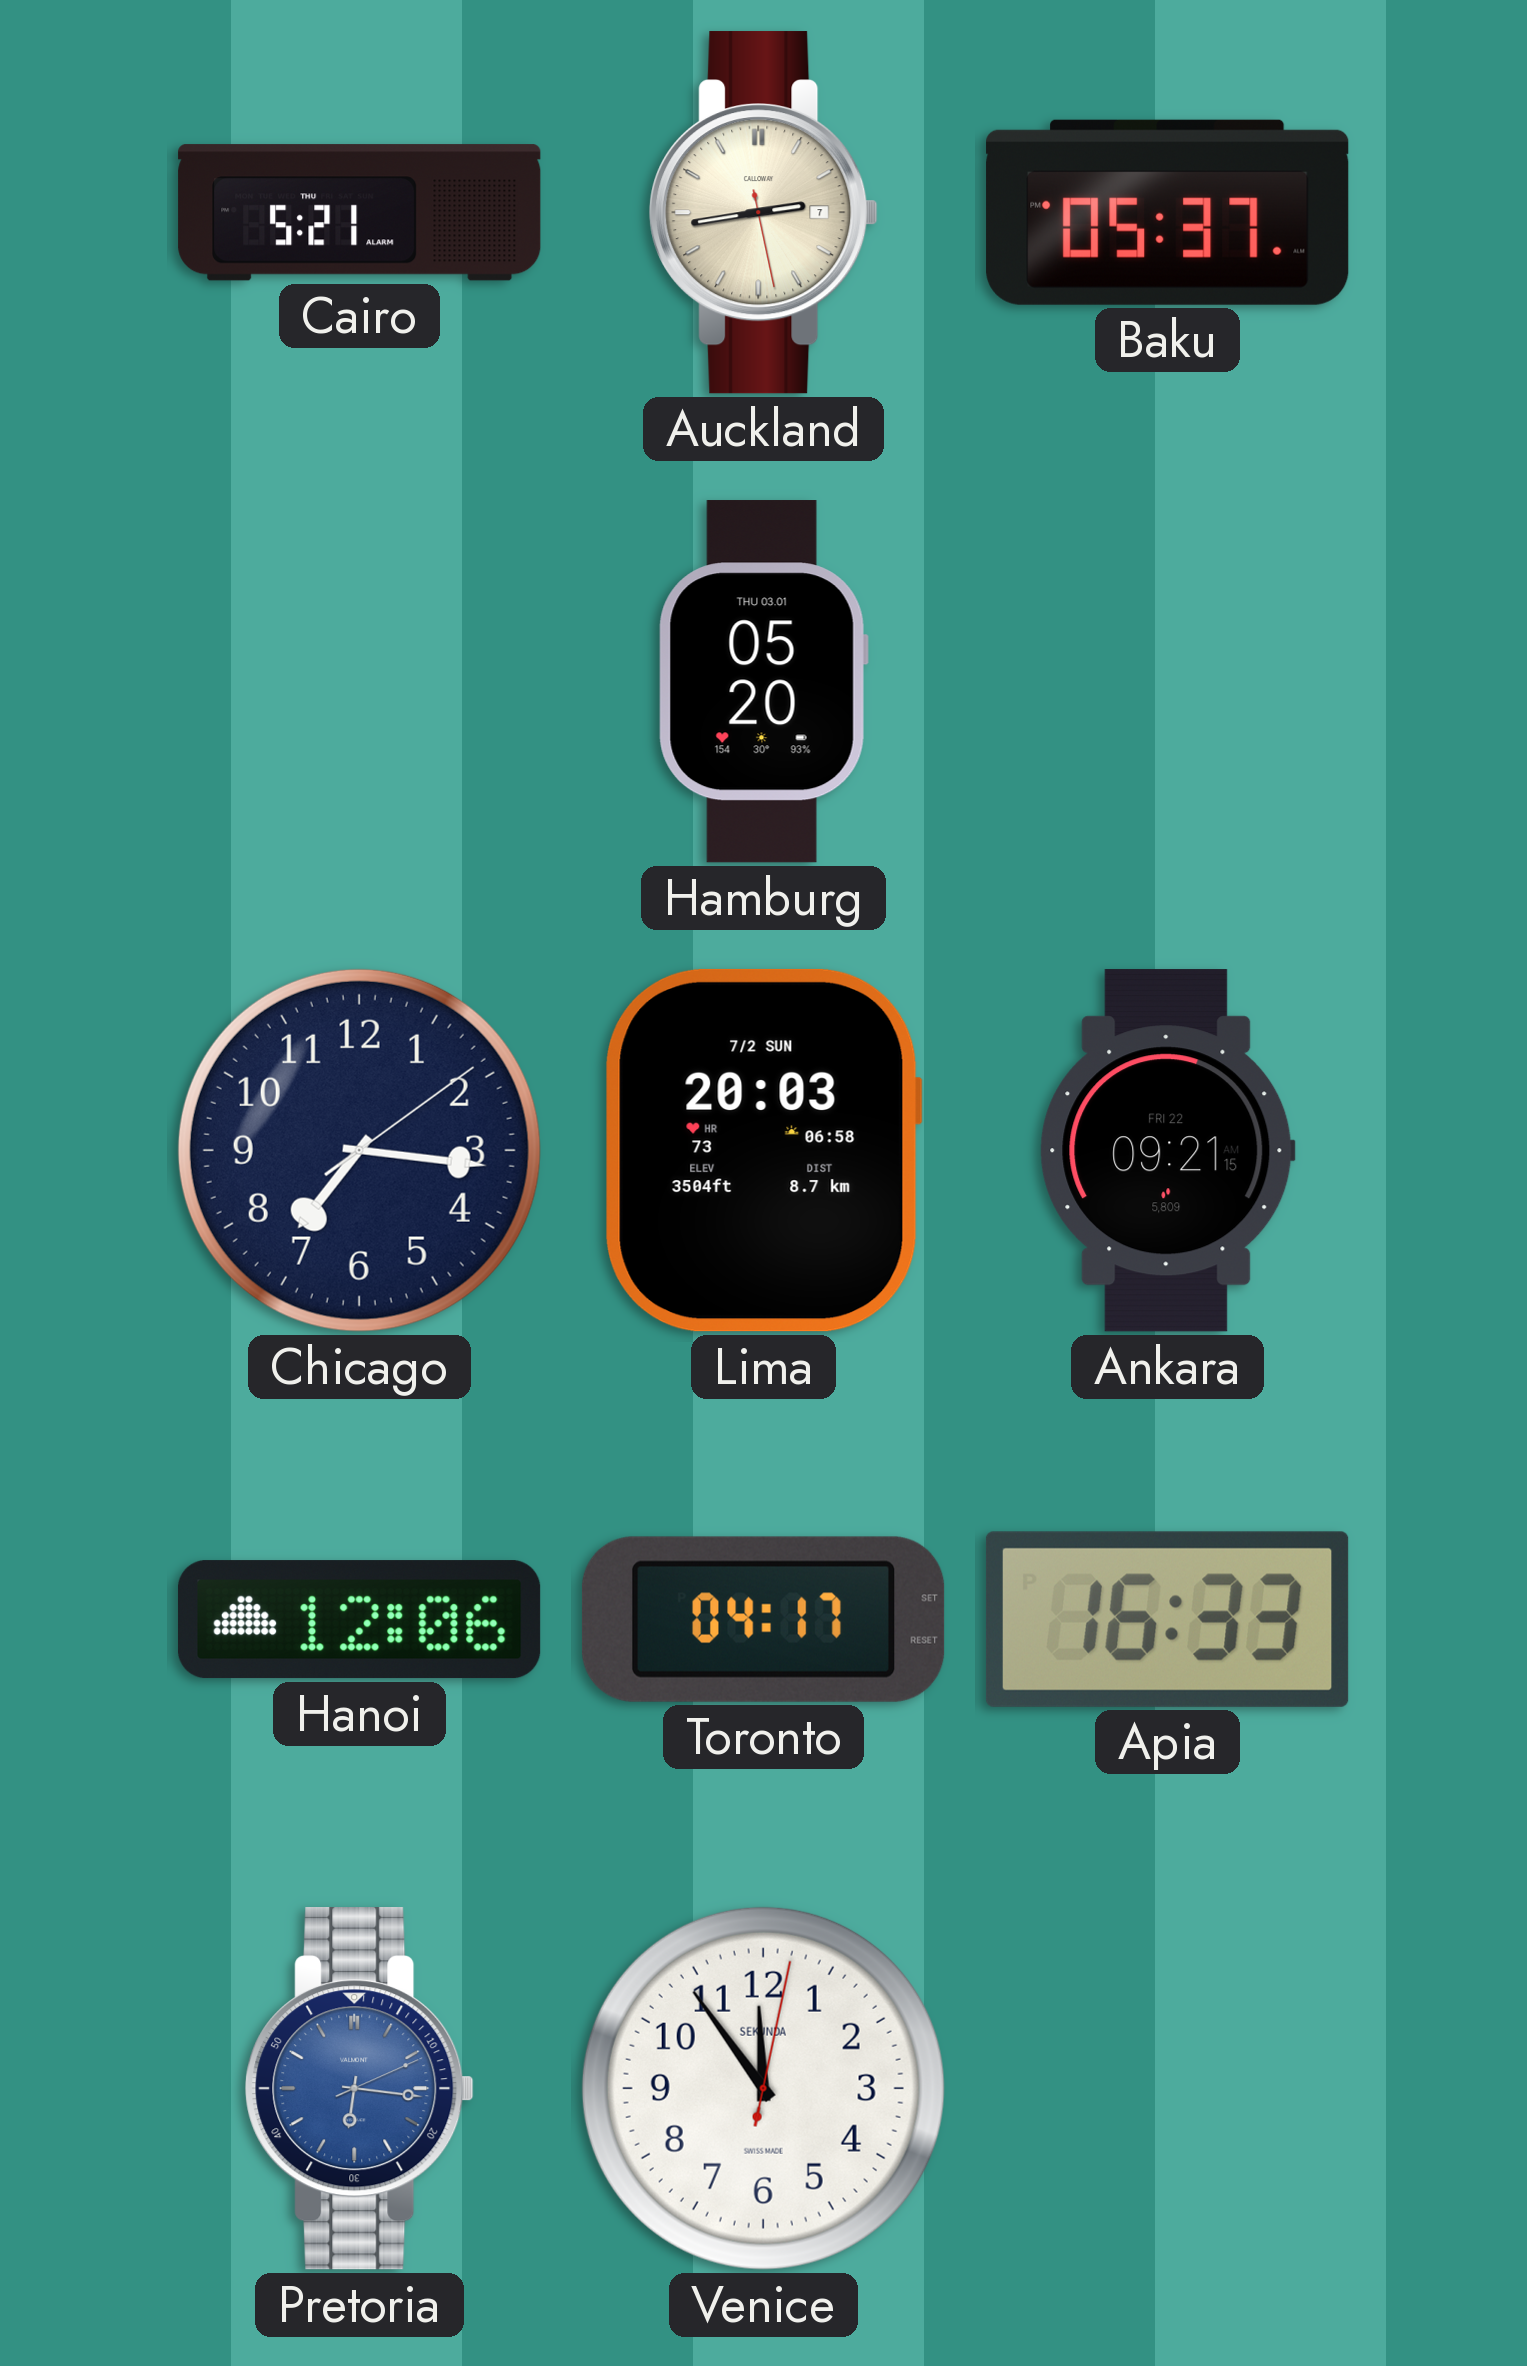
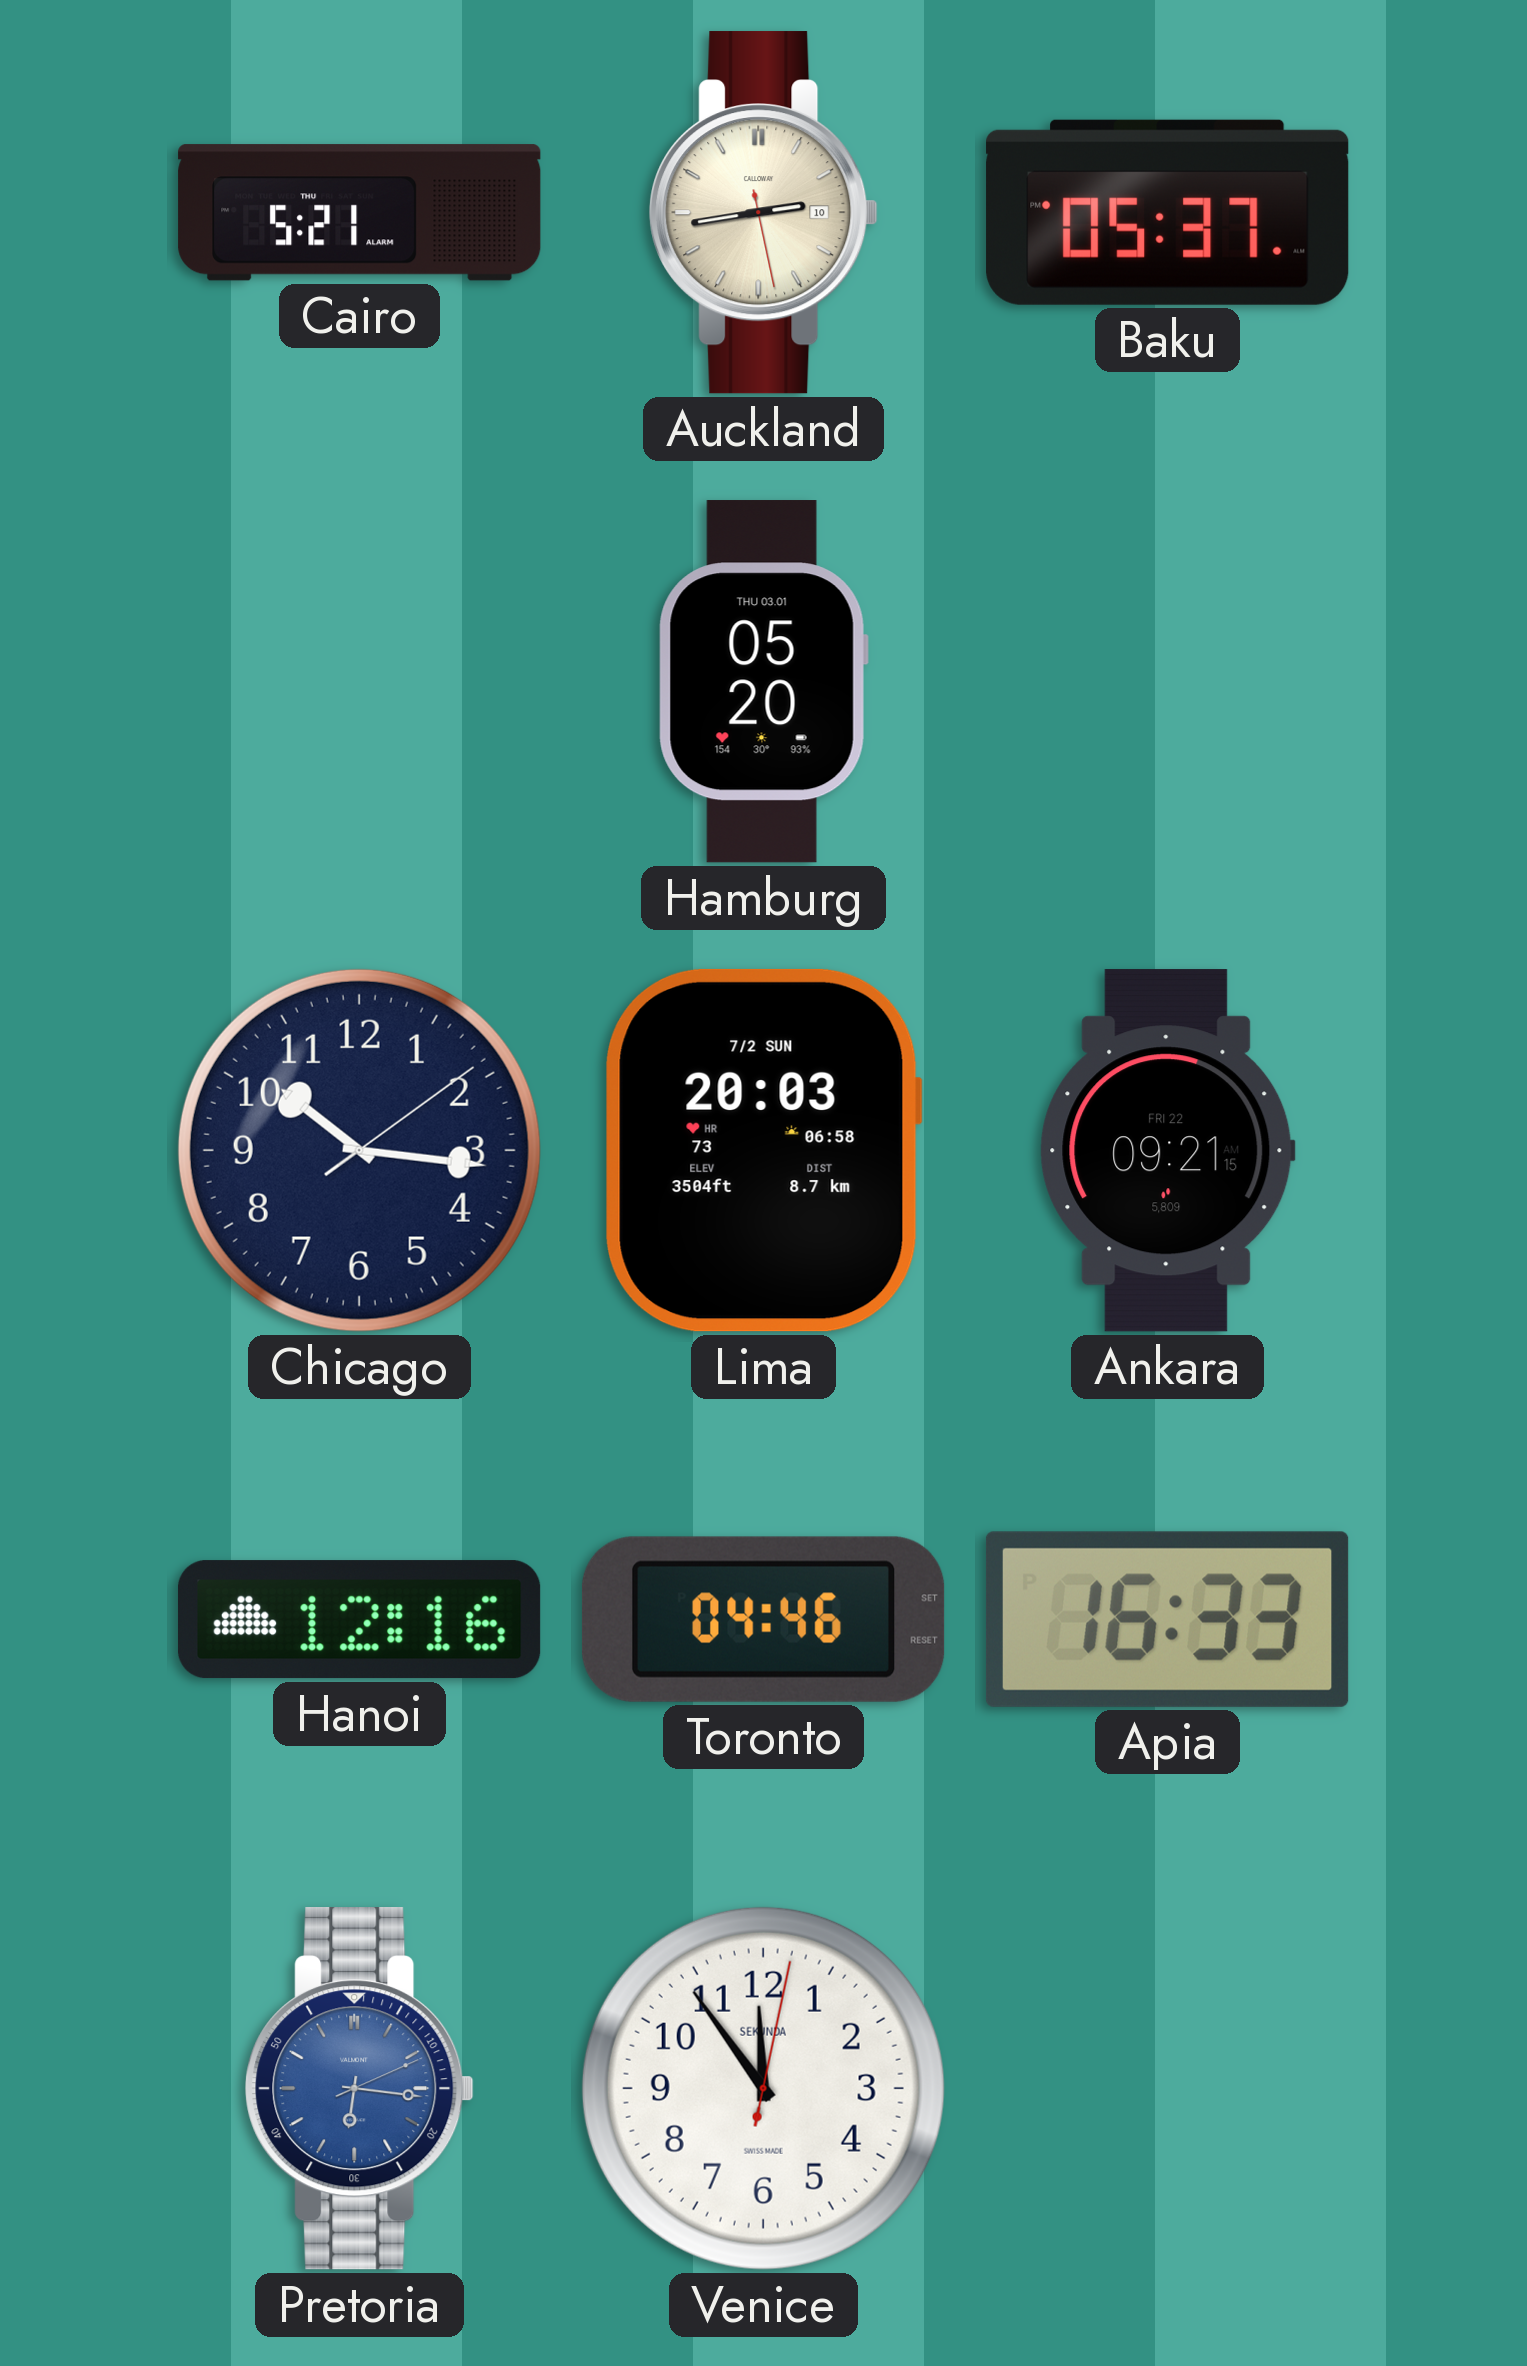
Auckland date: 7 -> 10 (764, 213)
Chicago: 7:16 -> 10:16 (359, 1150)
Hanoi: 12:06 -> 12:16 (359, 1620)
Toronto: 04:17 -> 04:46 (763, 1619)
